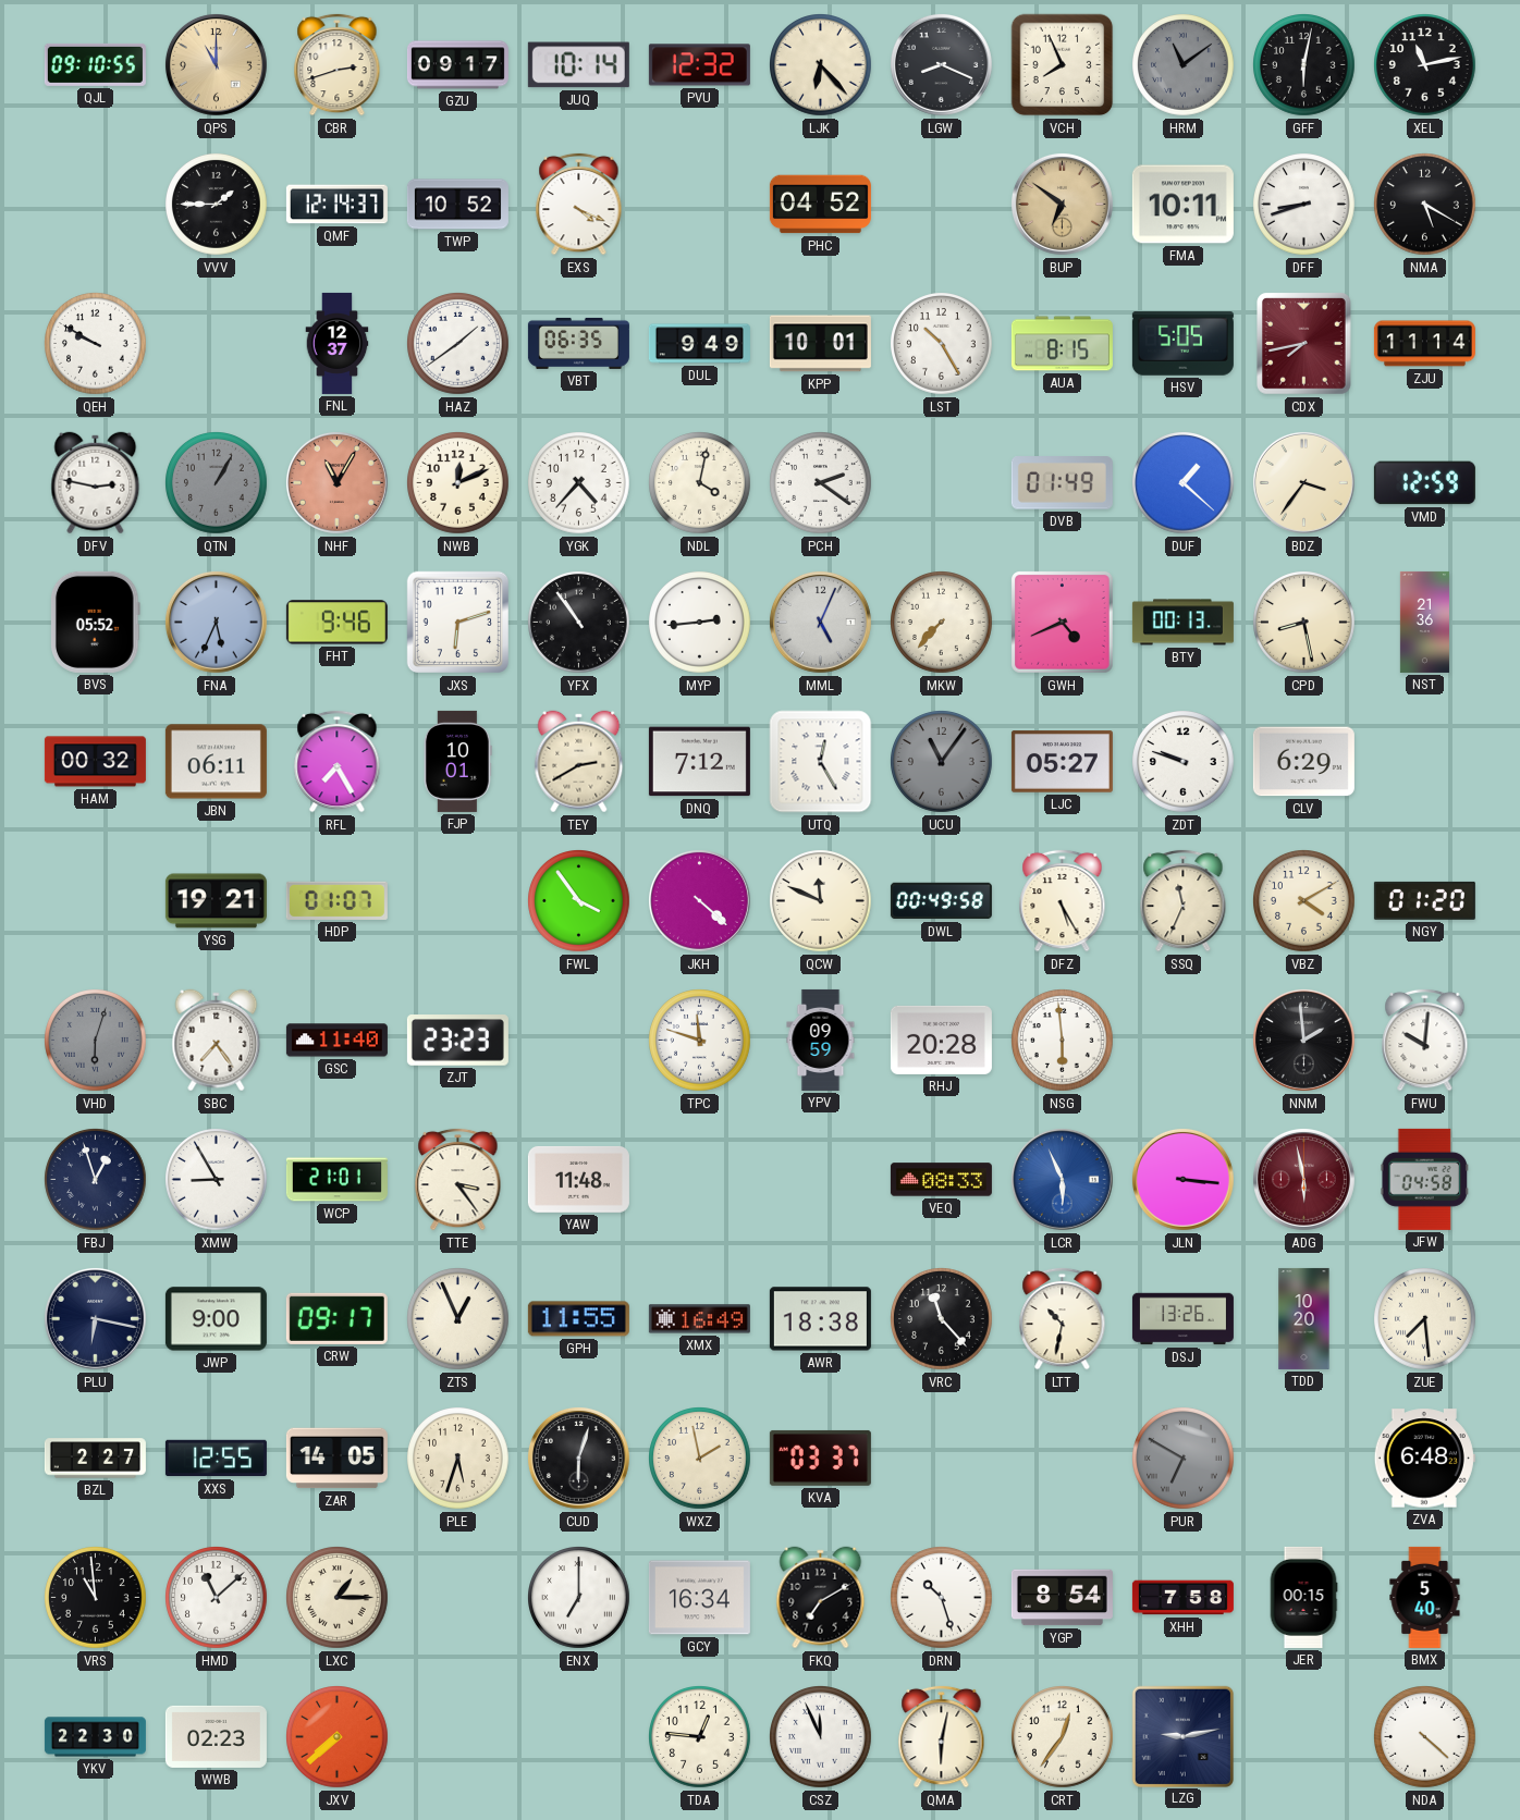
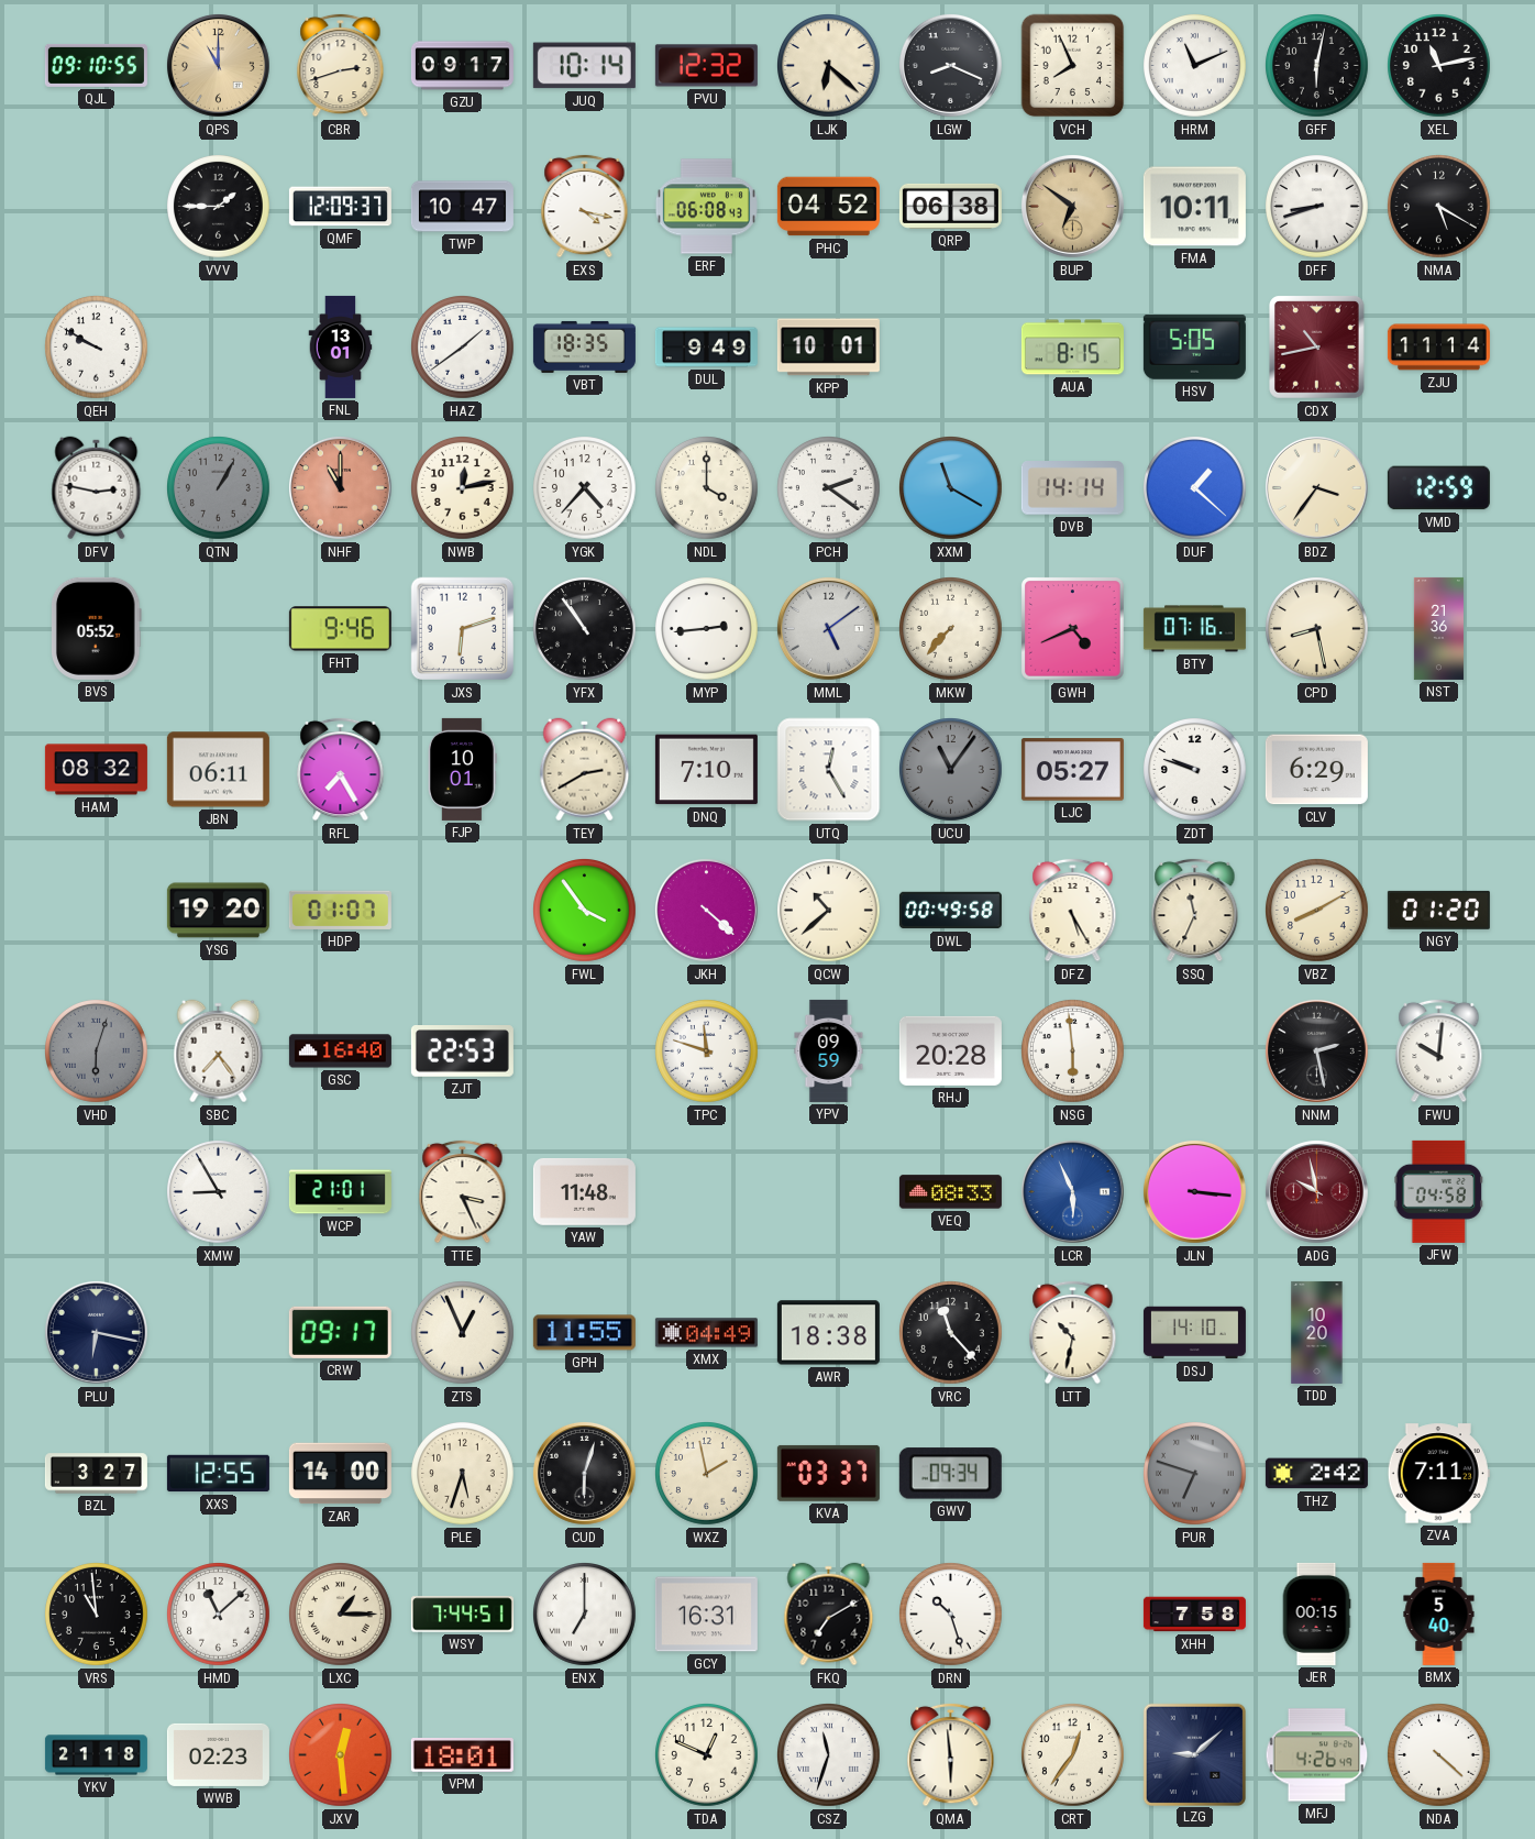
LJK: 6:23 -> 6:22 (829, 66)
HRM: 11:09 -> 11:11 (1195, 66)
HRM dial: grey -> white (1195, 66)
QMF: 12:14 -> 12:09 (340, 207)
TWP: 10:52 -> 10:47 (462, 207)
EXS: 4:19 -> 4:17 (585, 206)
ERF: none -> 06:08 (706, 207)
QRP: none -> 06:38 (950, 206)
FNL: 12:37 -> 13:01 (341, 346)
VBT: 06:35 -> 18:35 (584, 346)
LST: 10:25 -> none (942, 344)
CDX: 7:43 -> 10:43 (1317, 348)
NHF: 11:05 -> 11:00 (340, 487)
NWB: 12:11 -> 12:13 (463, 488)
NDL: 4:02 -> 4:00 (707, 488)
XXM: none -> 11:20 (951, 488)
DVB: 01:49 -> 14:14 (1072, 488)
FNA: 5:34 -> none (216, 622)
MML: 5:04 -> 5:09 (828, 628)
BTY: 00:13 -> 07:16 (1194, 629)
HAM: 00:32 -> 08:32 (96, 770)
DNQ: 7:12 -> 7:10 (706, 770)
YSG: 19:21 -> 19:20 (218, 911)
QCW: 11:49 -> 10:38 (829, 911)
VBZ: 4:10 -> 8:10 (1317, 911)
GSC: 11:40 -> 16:40 (340, 1051)
ZJT: 23:23 -> 22:53 (462, 1051)
NNM: 1:59 -> 2:28 (1316, 1050)
FBJ: 12:57 -> none (96, 1180)
TTE: 3:24 -> 3:26 (463, 1191)
ADG: 5:58 -> 9:58 (1316, 1191)
JWP: 9:00 -> none (216, 1319)
XMX: 16:49 -> 04:49 (706, 1333)
DSJ: 13:26 -> 14:10 (1194, 1333)
ZUE: 7:29 -> none (1425, 1319)
BZL: 2:27 -> 3:27 (96, 1474)
ZAR: 14:05 -> 14:00 (340, 1474)
GWV: none -> 09:34 (950, 1474)
PUR: 6:50 -> 6:48 (1195, 1474)
THZ: none -> 2:42 (1316, 1474)
ZVA: 6:48 -> 7:11 (1438, 1474)
WSY: none -> 7:44 (462, 1615)
GCY: 16:34 -> 16:31 (706, 1615)
YGP: 8:54 -> none (1062, 1598)
YKV: 22:30 -> 21:18 (96, 1755)
JXV: 7:38 -> 12:29 (341, 1755)
VPM: none -> 18:01 (462, 1755)
TDA: 12:46 -> 12:49 (707, 1755)
CSZ: 11:56 -> 11:33 (829, 1755)
QMA: 6:02 -> 5:59 (951, 1754)
LZG: 9:13 -> 9:08 (1194, 1754)
MFJ: none -> 4:26 (1317, 1755)
